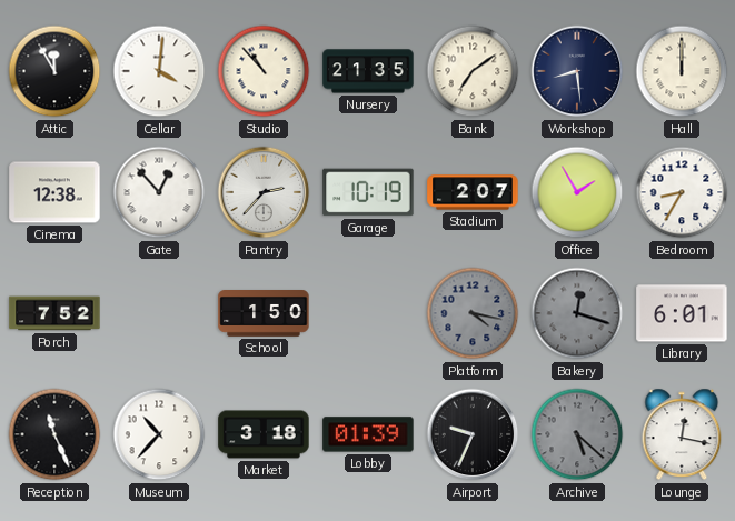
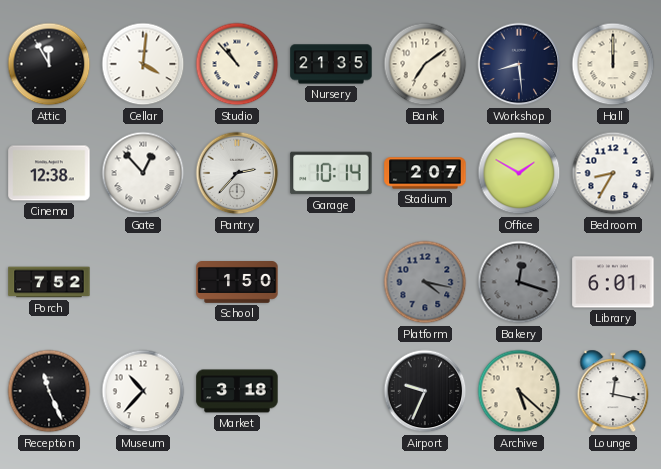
Garage: 10:19 -> 10:14 (331, 173)
Office: 1:55 -> 1:50 (519, 173)
Lobby: 01:39 -> none (368, 434)
Archive dial: grey -> cream (519, 391)
